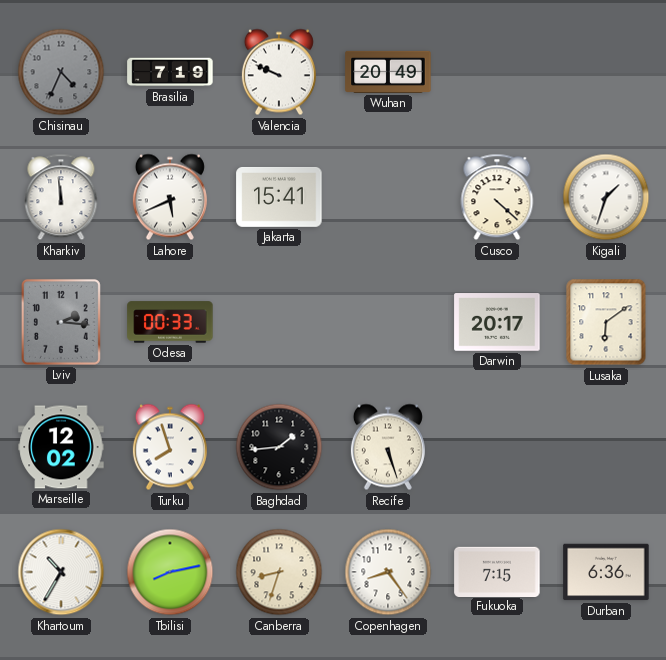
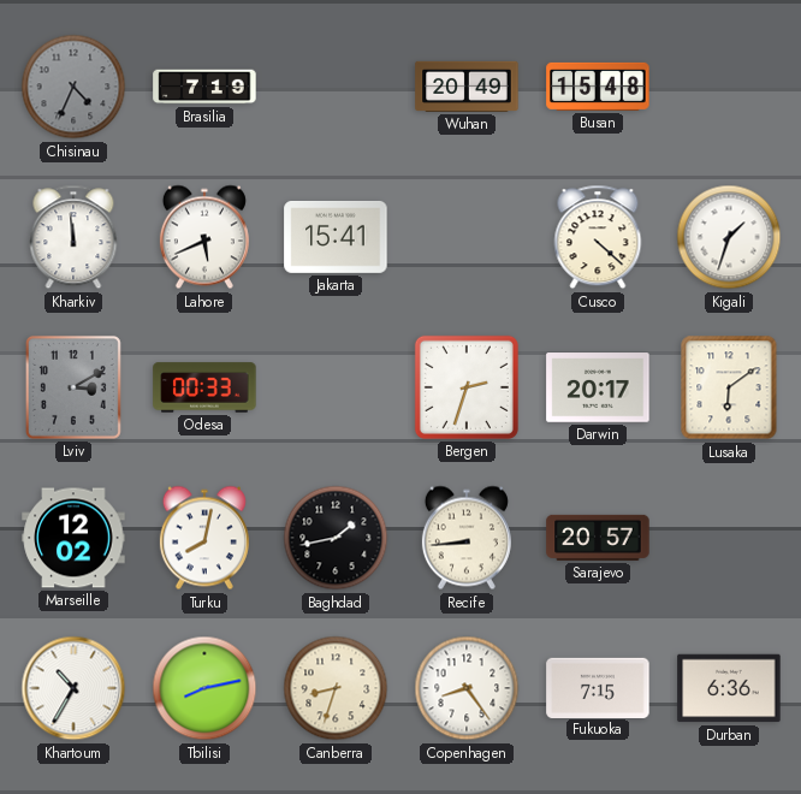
Valencia: 9:49 -> none (279, 72)
Busan: none -> 15:48 (598, 87)
Lviv: 2:16 -> 3:10 (73, 387)
Bergen: none -> 2:33 (467, 387)
Turku: 7:57 -> 8:02 (204, 538)
Baghdad: 1:44 -> 1:43 (336, 538)
Recife: 5:27 -> 8:44 (467, 538)
Sarajevo: none -> 20:57 (598, 538)
